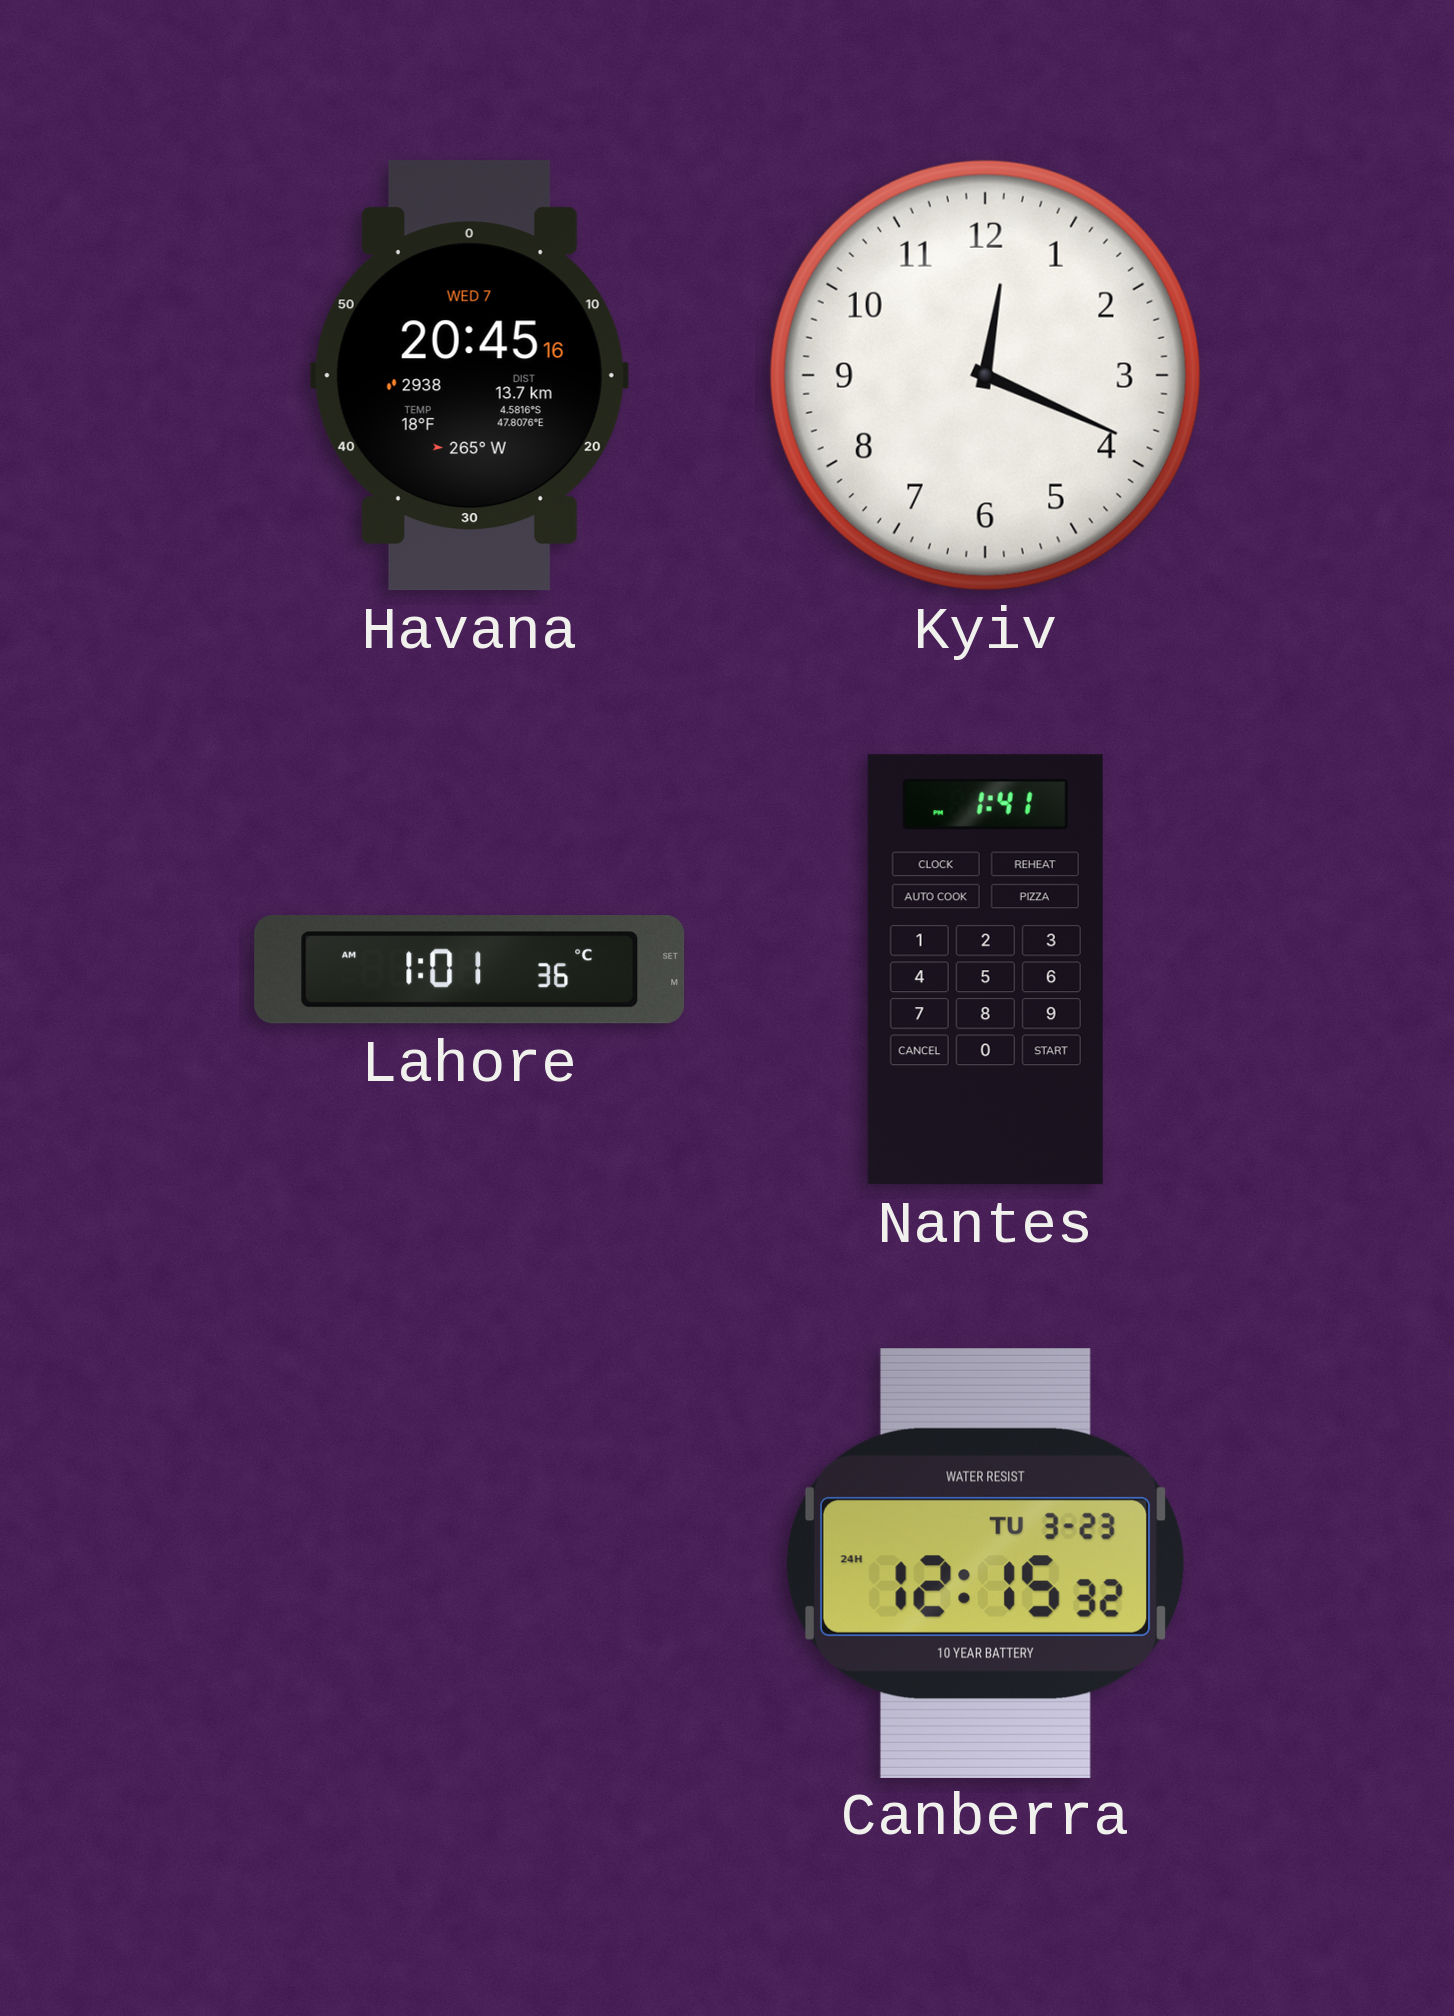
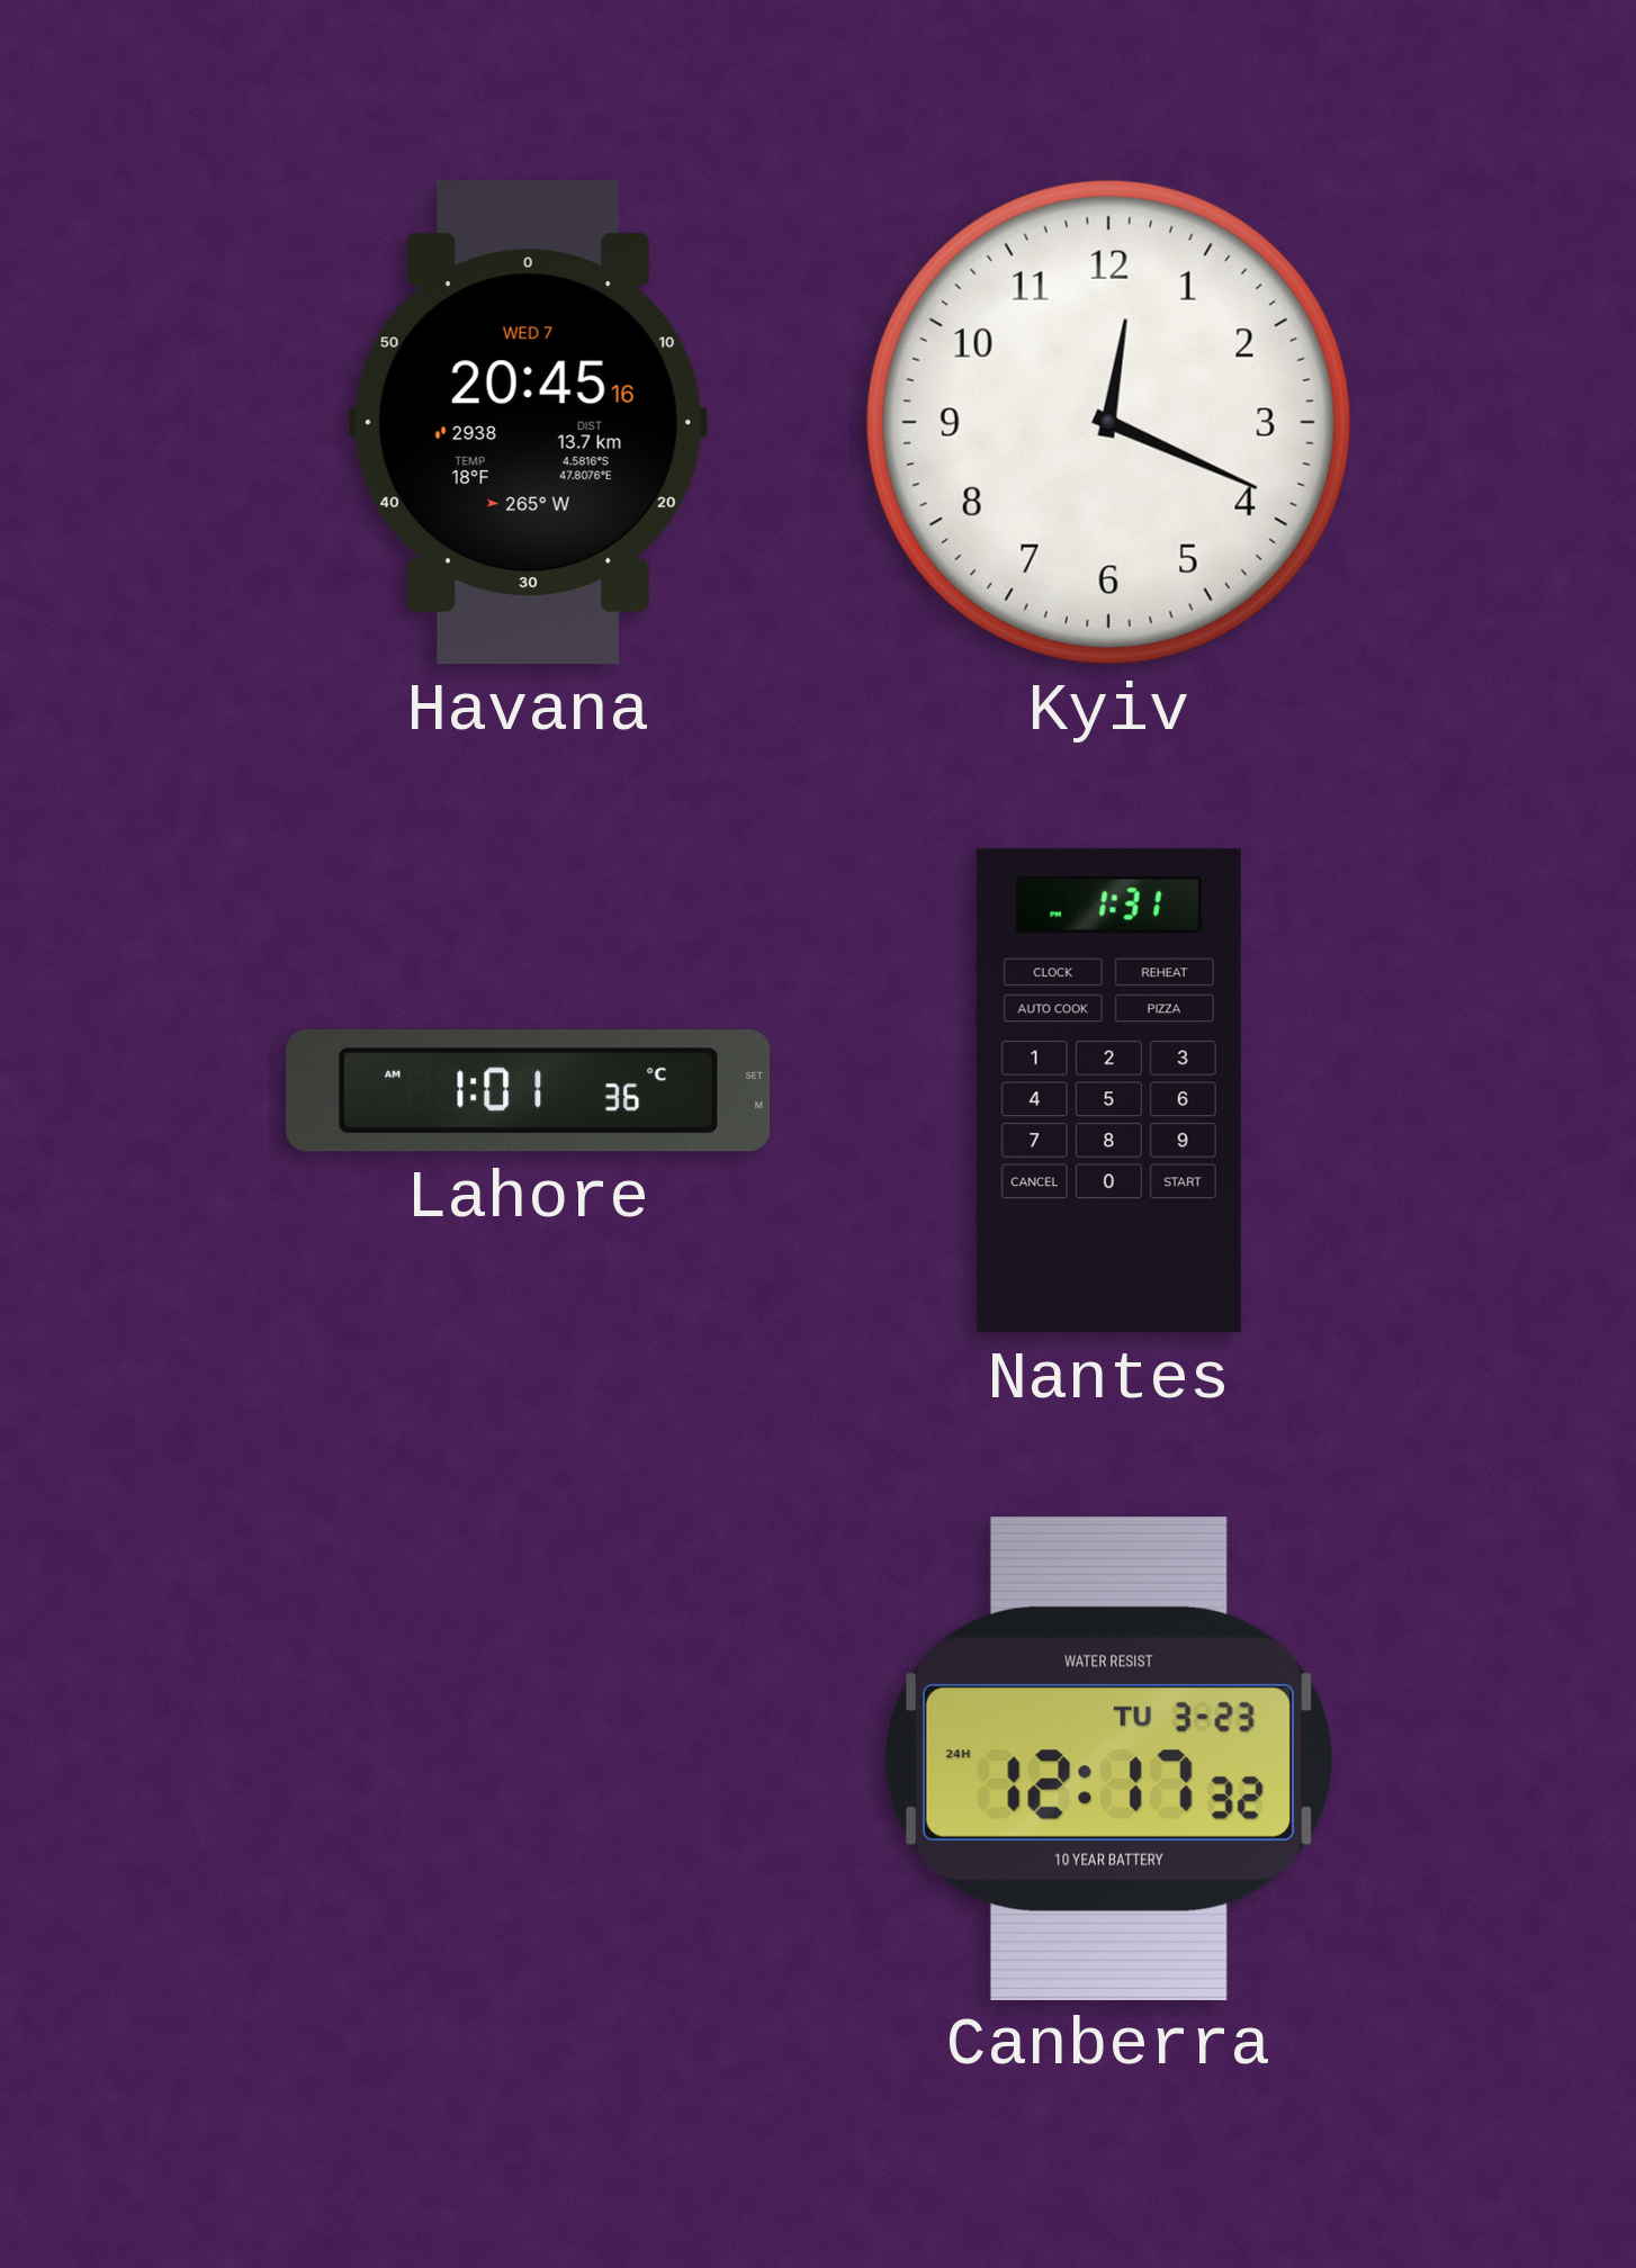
Nantes: 1:41 -> 1:31 (1108, 1091)
Canberra: 12:15 -> 12:17 (1108, 1758)
